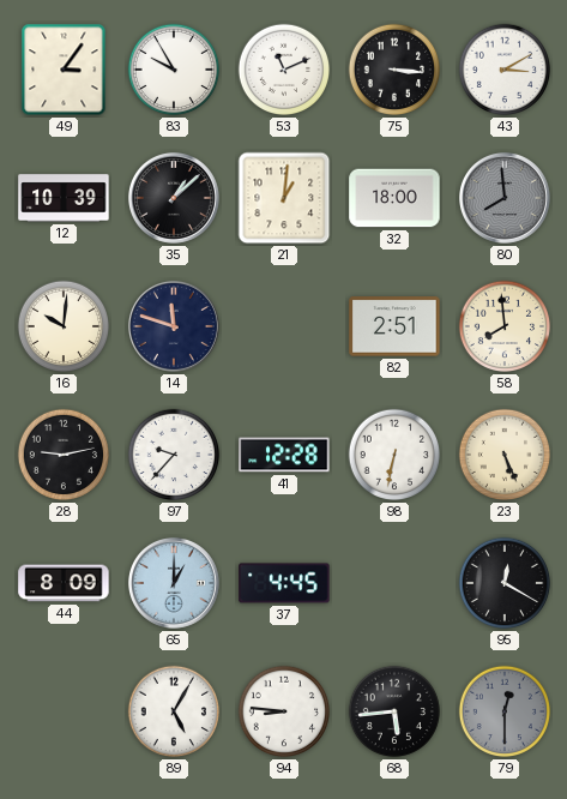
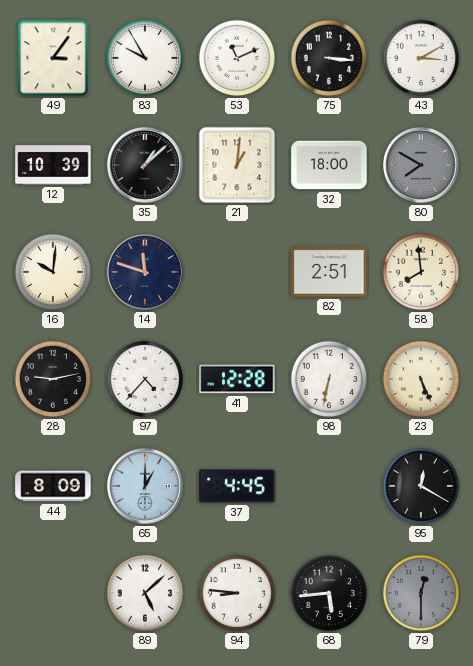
80: 7:59 -> 7:50 (421, 165)
97: 9:37 -> 4:37 (145, 379)
89: 5:05 -> 5:08 (145, 593)
